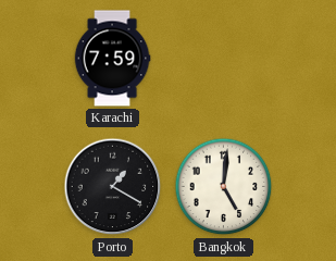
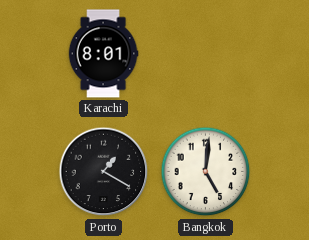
Karachi: 7:59 -> 8:01 (103, 54)
